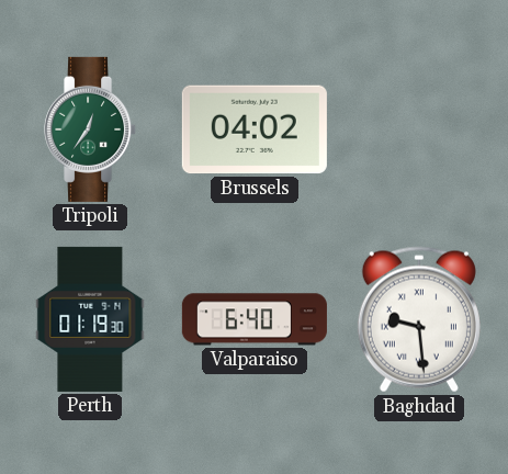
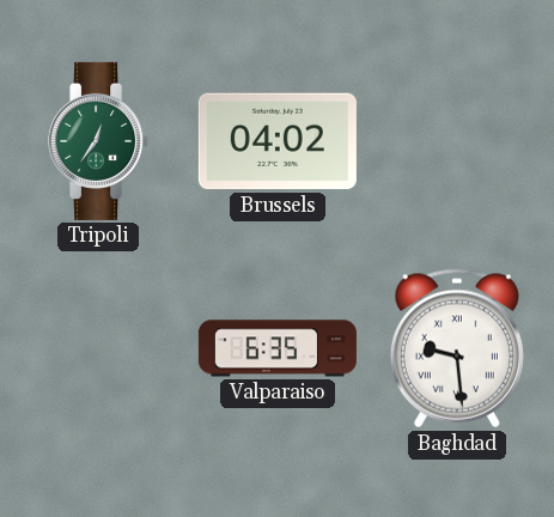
Perth: 01:19 -> none (90, 319)
Valparaiso: 6:40 -> 6:35 (278, 348)
